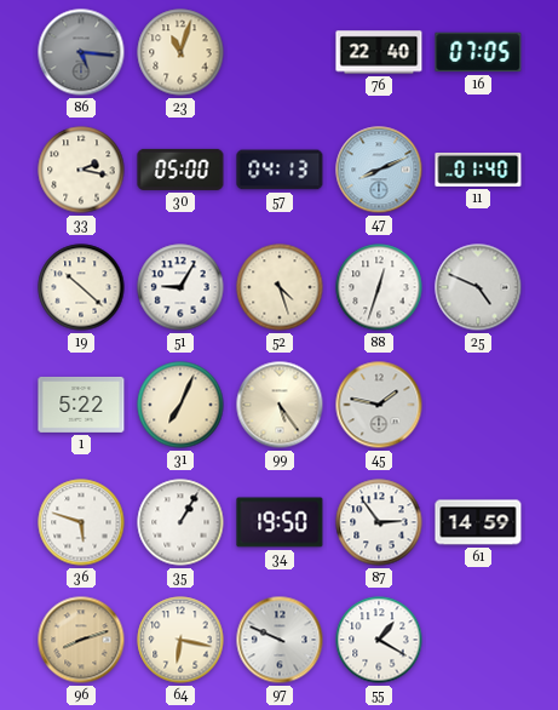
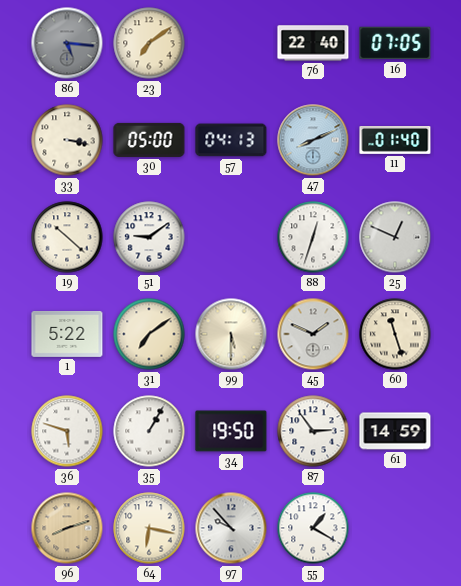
23: 11:03 -> 7:09 (149, 43)
33: 2:17 -> 3:17 (67, 140)
51: 9:05 -> 9:09 (149, 237)
52: 4:27 -> none (280, 287)
25: 4:49 -> 12:49 (395, 237)
31: 7:04 -> 7:09 (149, 334)
99: 5:24 -> 5:30 (231, 334)
45: 1:47 -> 1:49 (313, 334)
60: none -> 11:27 (395, 334)
97: 9:49 -> 9:53 (231, 528)
